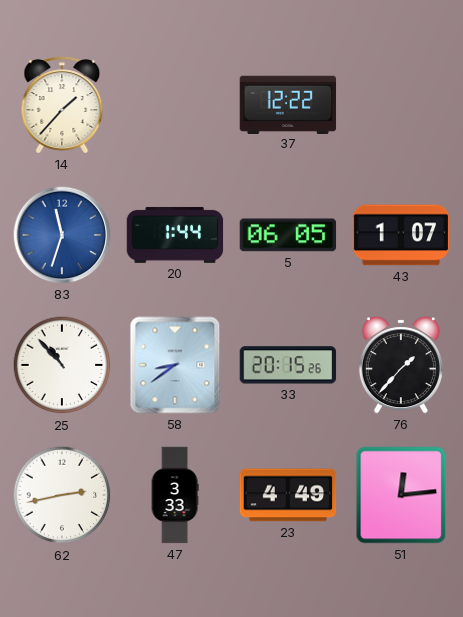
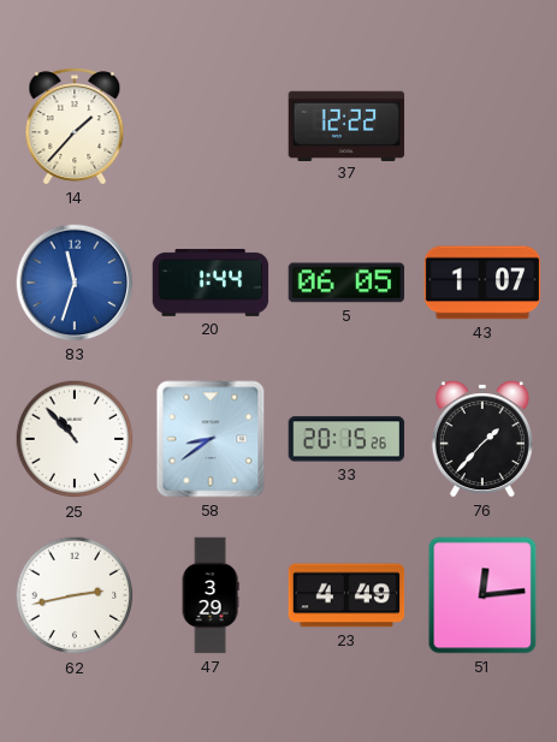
47: 3:33 -> 3:29 (211, 595)
